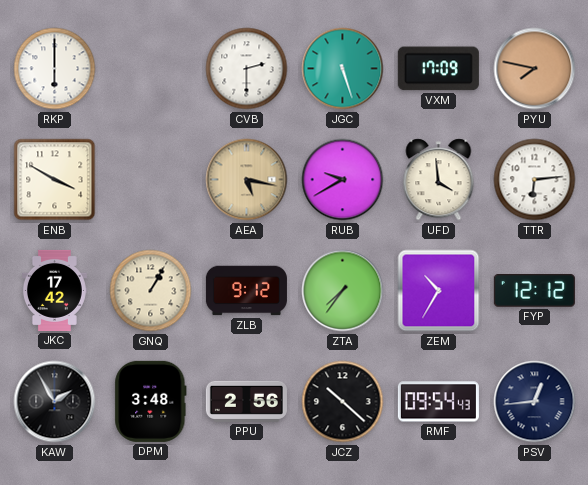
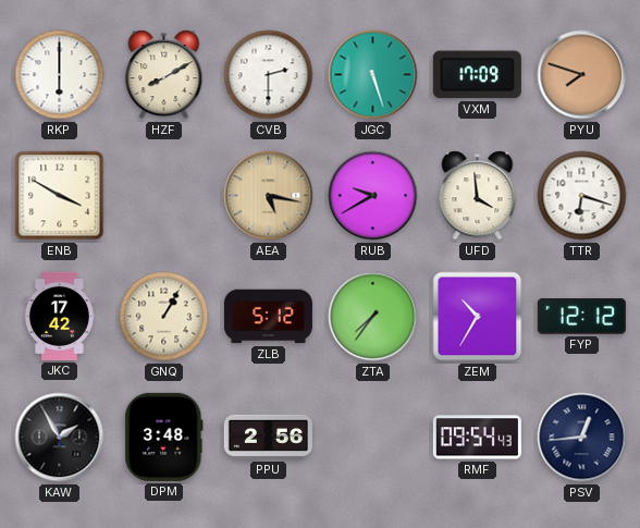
HZF: none -> 8:10 (164, 75)
PYU: 7:47 -> 7:48 (582, 75)
TTR: 6:14 -> 6:18 (582, 196)
ZLB: 9:12 -> 5:12 (268, 317)
JCZ: 10:22 -> none (343, 402)
